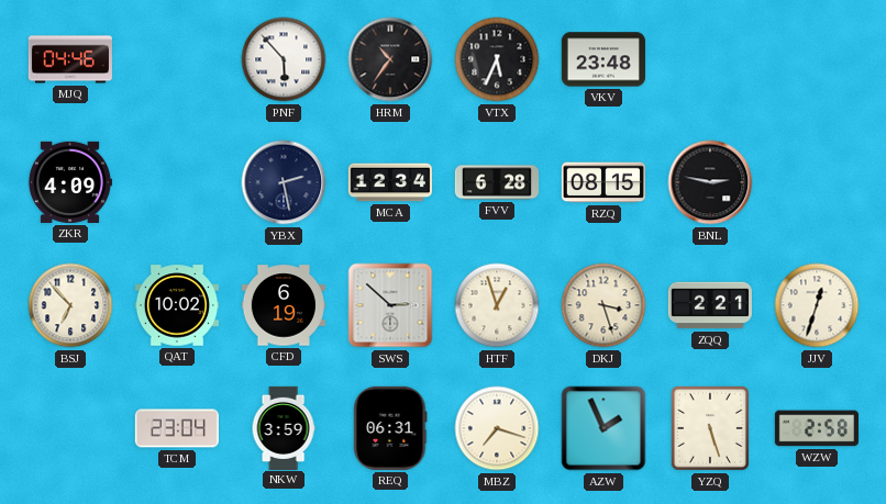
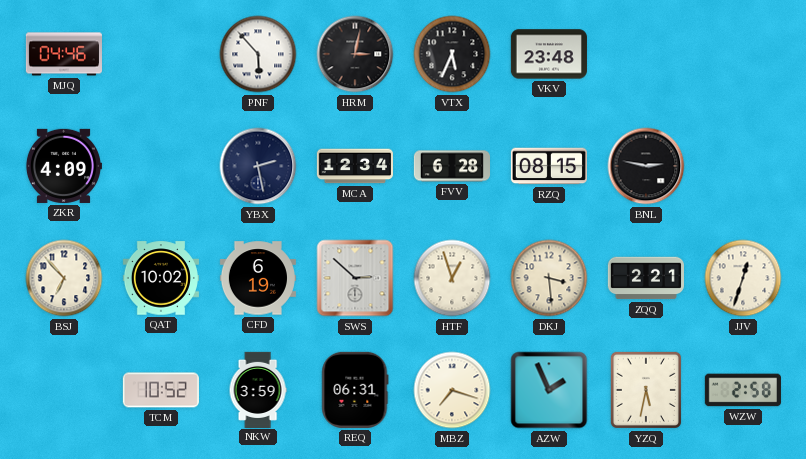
HRM: 10:36 -> 3:02 (355, 54)
DKJ: 3:27 -> 3:29 (549, 278)
TCM: 23:04 -> 10:52 (161, 390)
YZQ: 5:27 -> 5:32 (646, 390)
